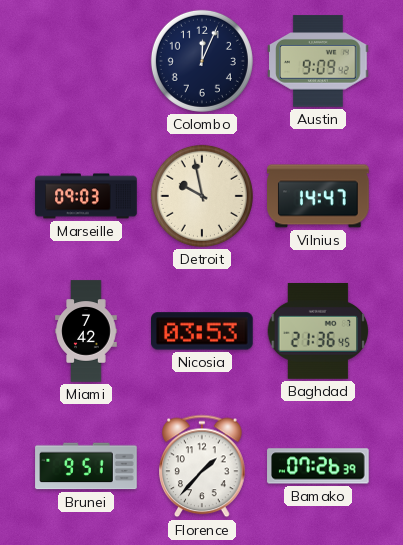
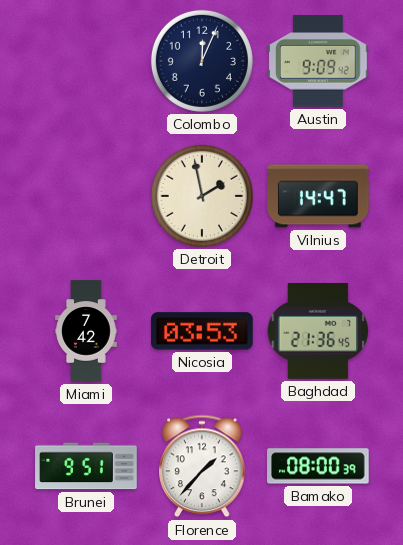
Marseille: 09:03 -> none (86, 196)
Detroit: 9:58 -> 1:58 (202, 196)
Bamako: 07:26 -> 08:00 (318, 466)
